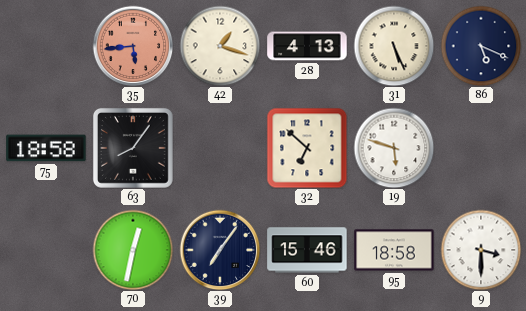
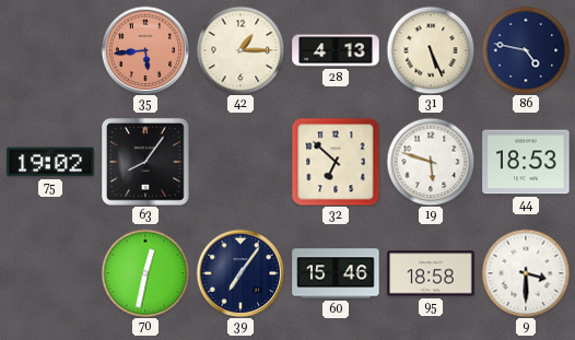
42: 1:18 -> 1:15 (240, 50)
86: 5:19 -> 4:47 (526, 50)
75: 18:58 -> 19:02 (50, 162)
44: none -> 18:53 (526, 162)
